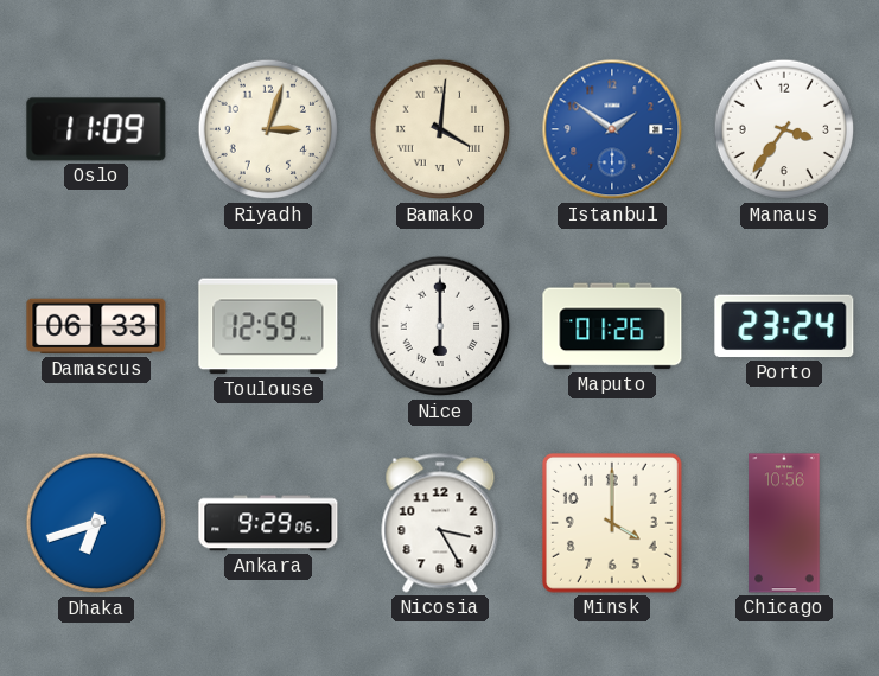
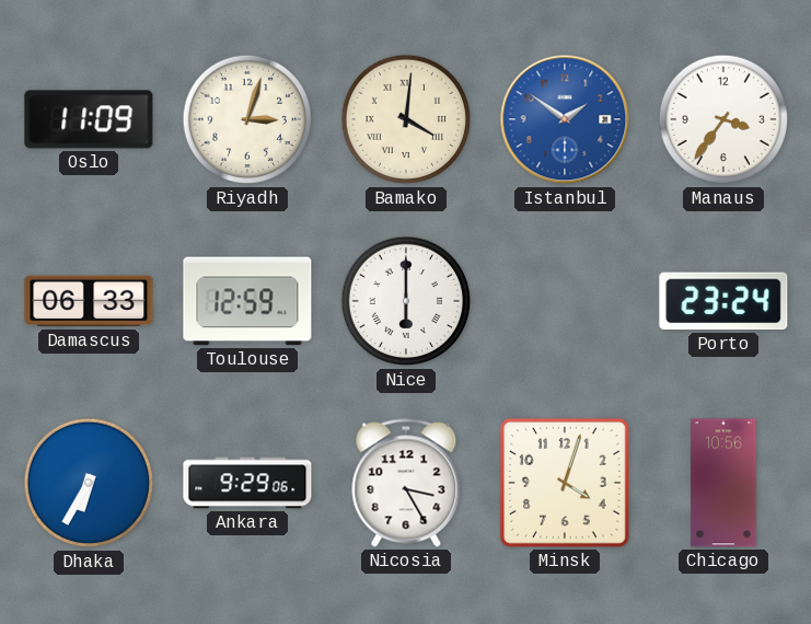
Maputo: 01:26 -> none (612, 326)
Dhaka: 6:42 -> 6:35 (89, 483)
Minsk: 4:00 -> 4:03 (565, 483)
